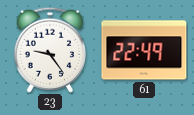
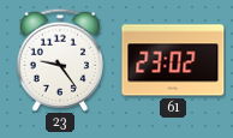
61: 22:49 -> 23:02 (173, 60)
